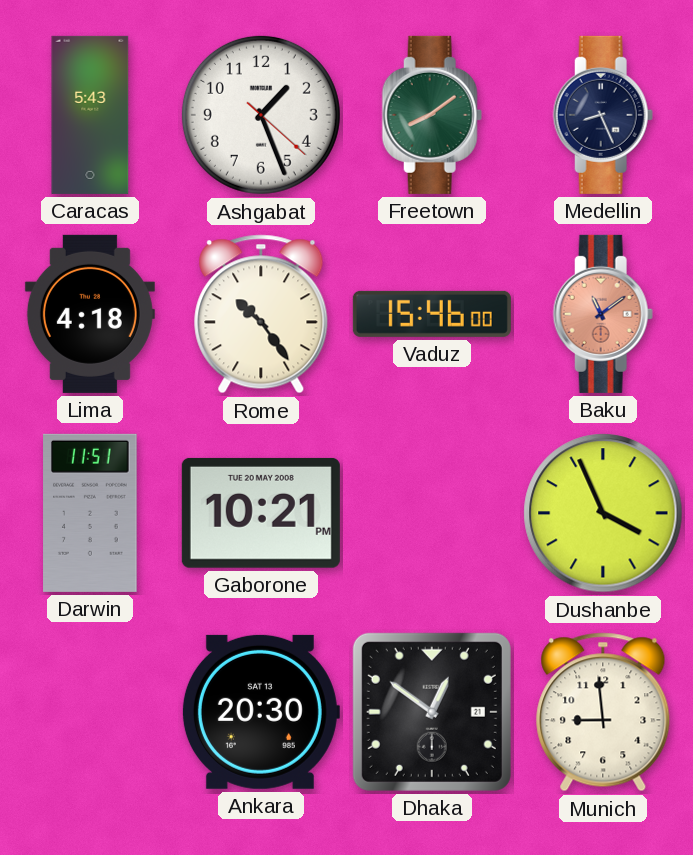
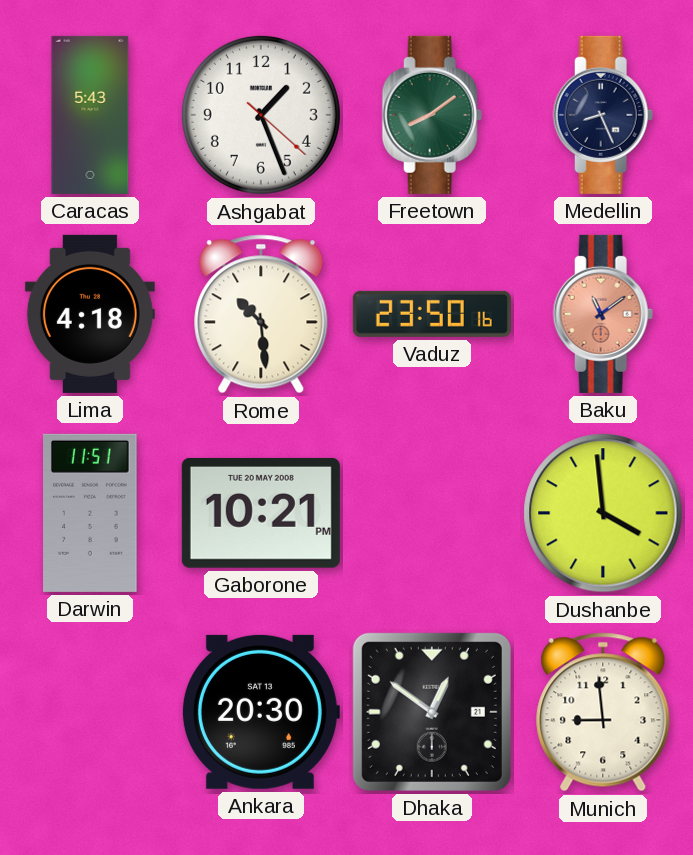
Rome: 10:24 -> 10:29 (261, 314)
Vaduz: 15:46 -> 23:50 (432, 314)
Dushanbe: 3:56 -> 3:59 (603, 513)
